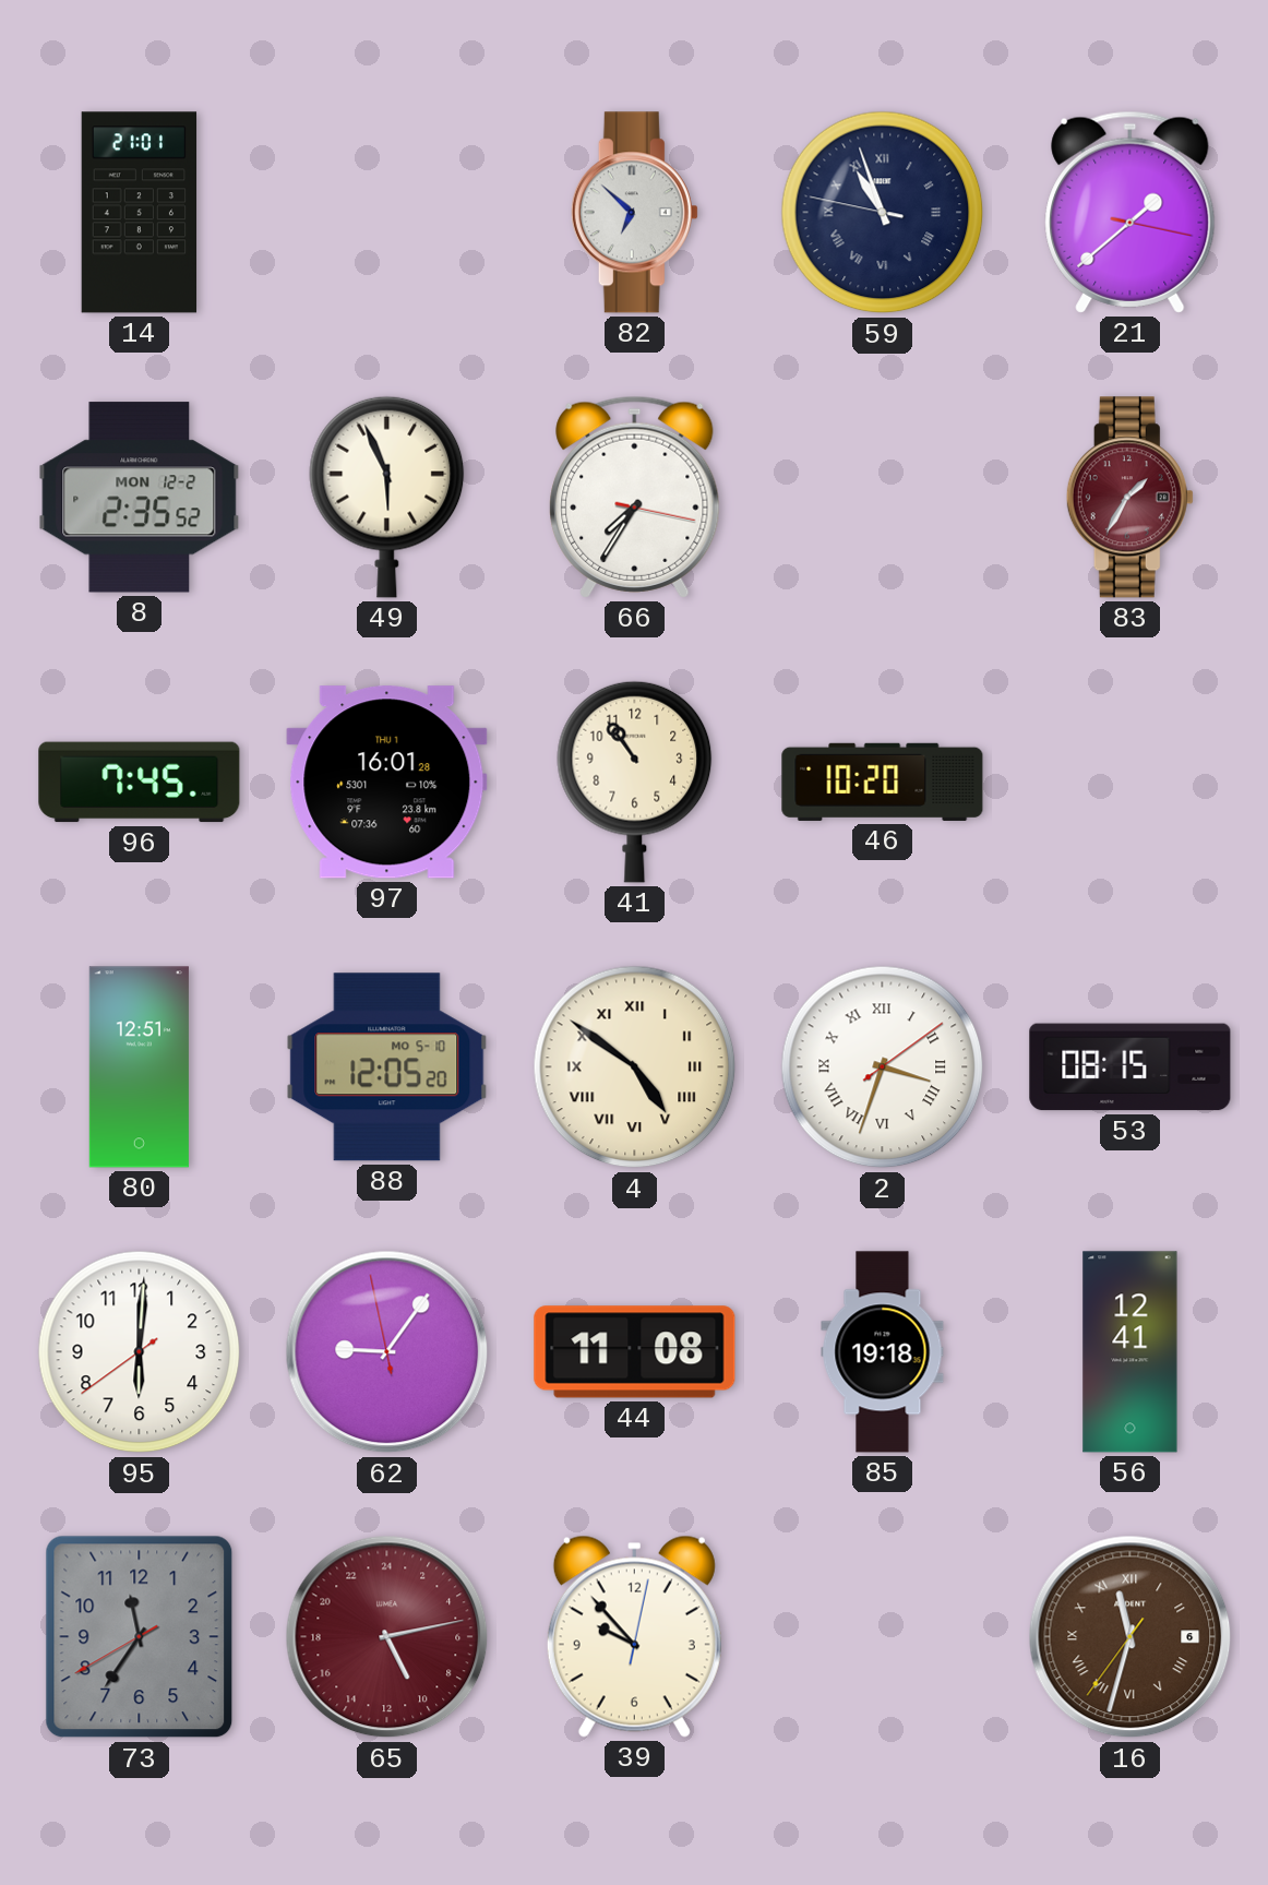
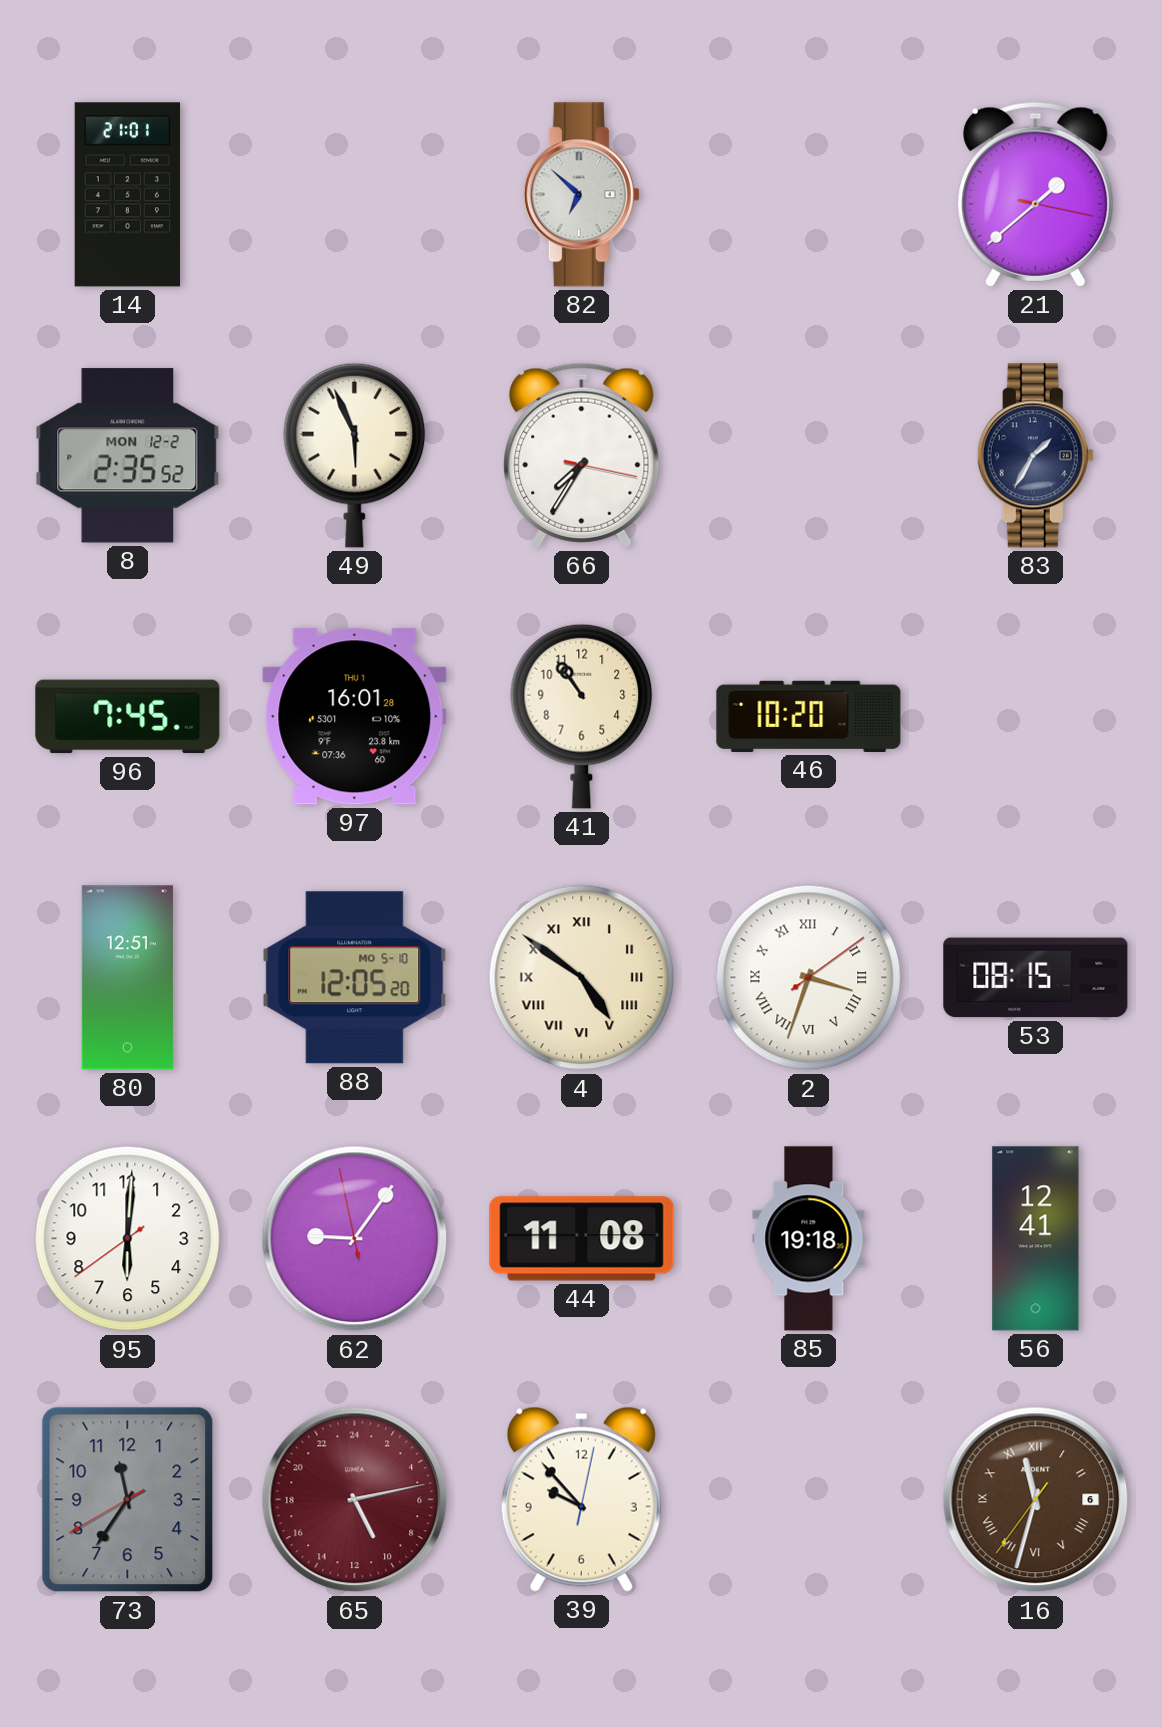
59: 10:56 -> none (883, 213)
83 dial: burgundy -> navy (1035, 456)
